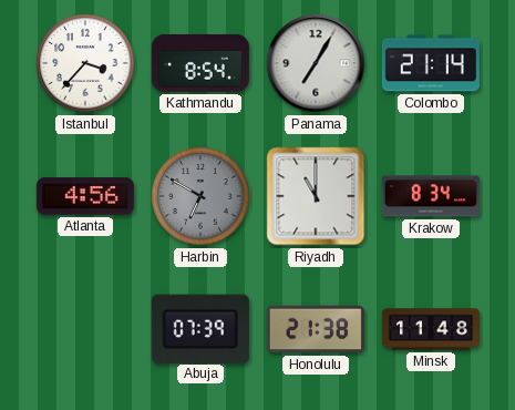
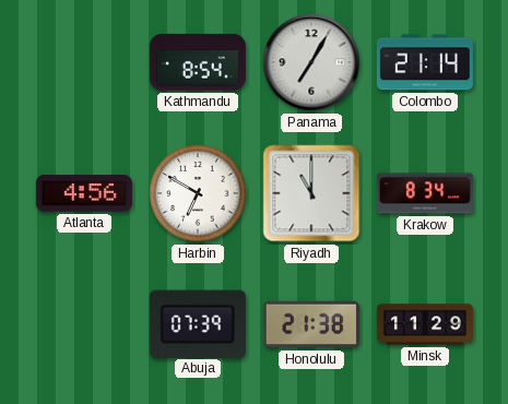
Istanbul: 3:37 -> none (85, 63)
Harbin dial: grey -> white (198, 193)
Minsk: 11:48 -> 11:29 (425, 324)
